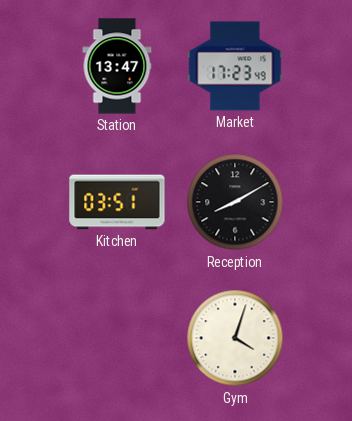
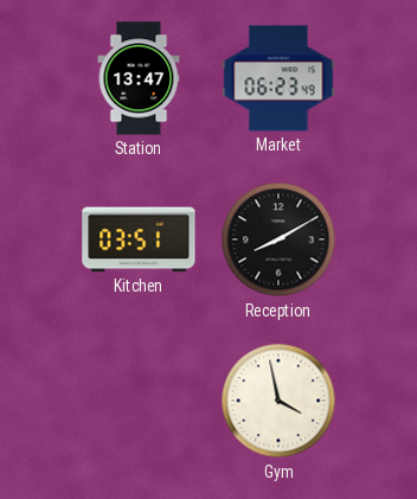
Market: 17:23 -> 06:23 (278, 78)
Gym: 4:03 -> 3:58 (278, 401)
